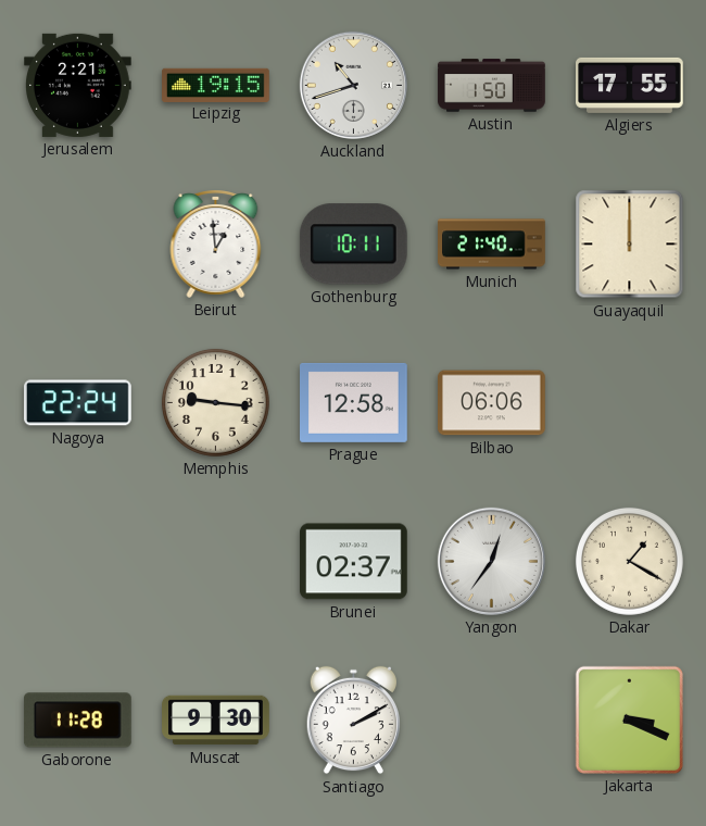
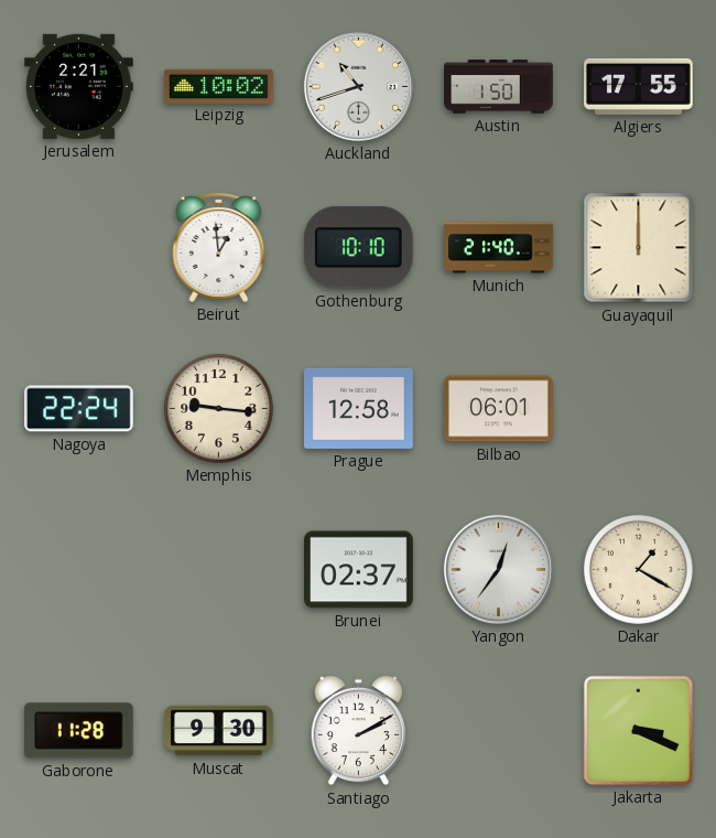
Leipzig: 19:15 -> 10:02 (219, 86)
Gothenburg: 10:11 -> 10:10 (358, 248)
Bilbao: 06:06 -> 06:01 (499, 409)
